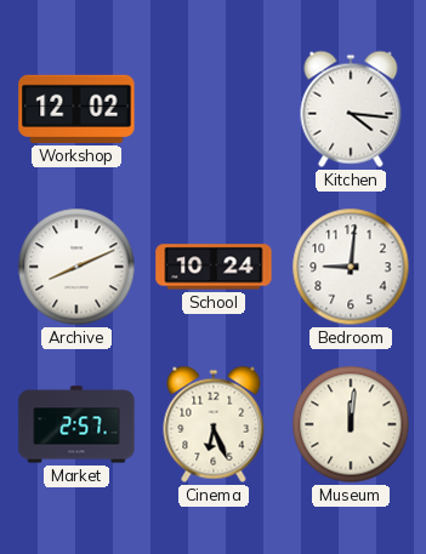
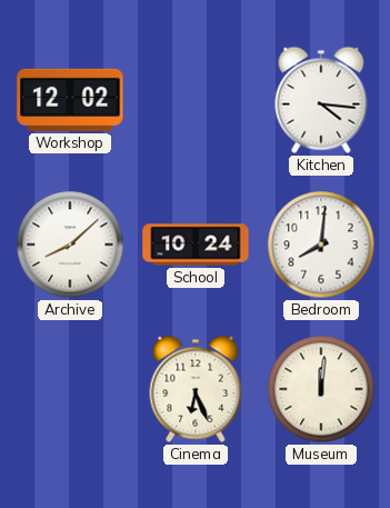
Archive: 8:11 -> 8:08 (70, 245)
Bedroom: 9:01 -> 8:01 (321, 245)
Market: 2:57 -> none (76, 424)
